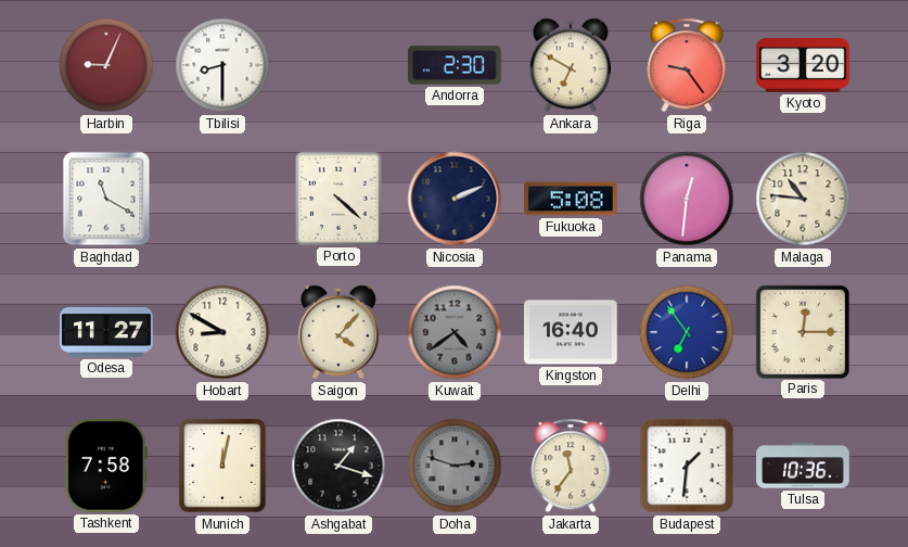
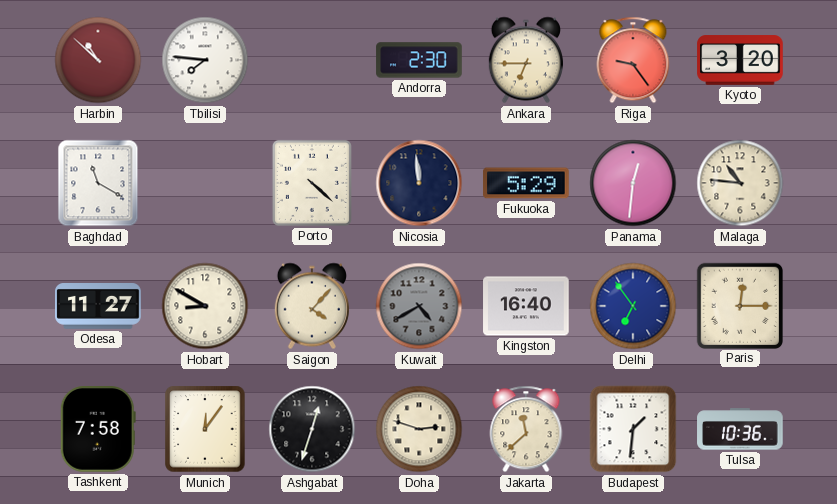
Harbin: 9:04 -> 10:52 (98, 60)
Tbilisi: 8:30 -> 7:46 (205, 60)
Ankara: 6:50 -> 6:45 (526, 60)
Nicosia: 2:11 -> 11:59 (419, 183)
Fukuoka: 5:08 -> 5:29 (526, 183)
Kuwait: 4:39 -> 4:40 (419, 306)
Munich: 12:02 -> 12:06 (205, 429)
Ashgabat: 1:18 -> 12:33 (312, 429)
Doha dial: grey -> cream (419, 429)
Jakarta: 11:36 -> 11:38 (526, 429)
